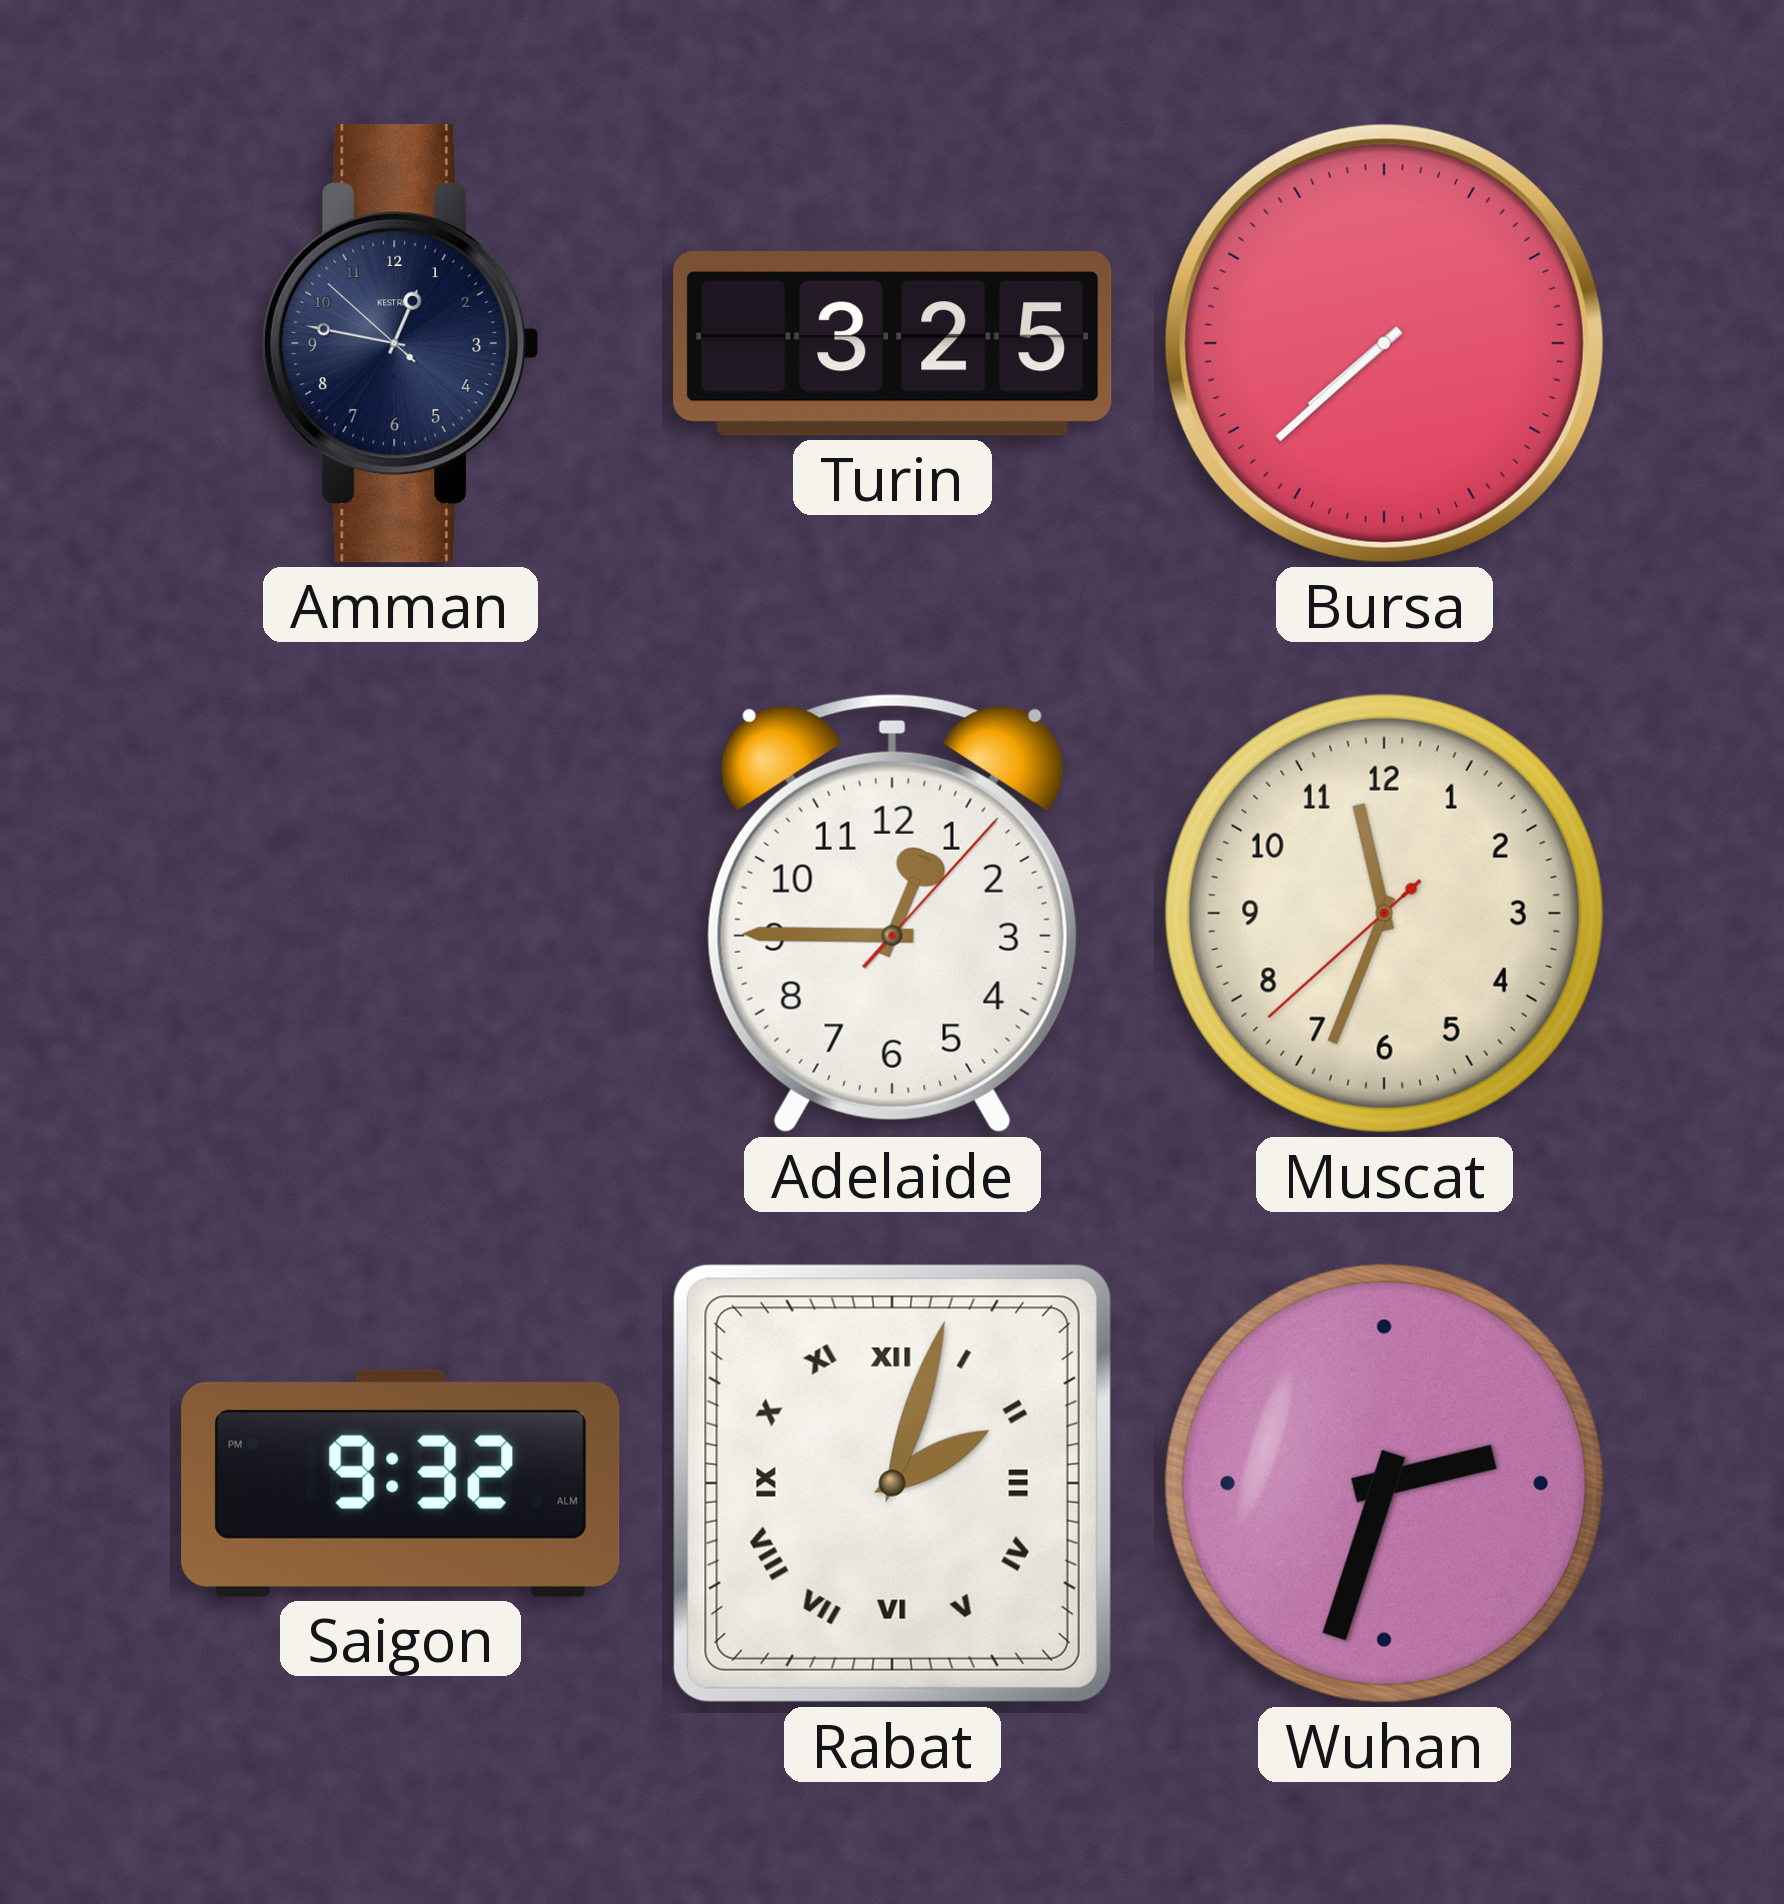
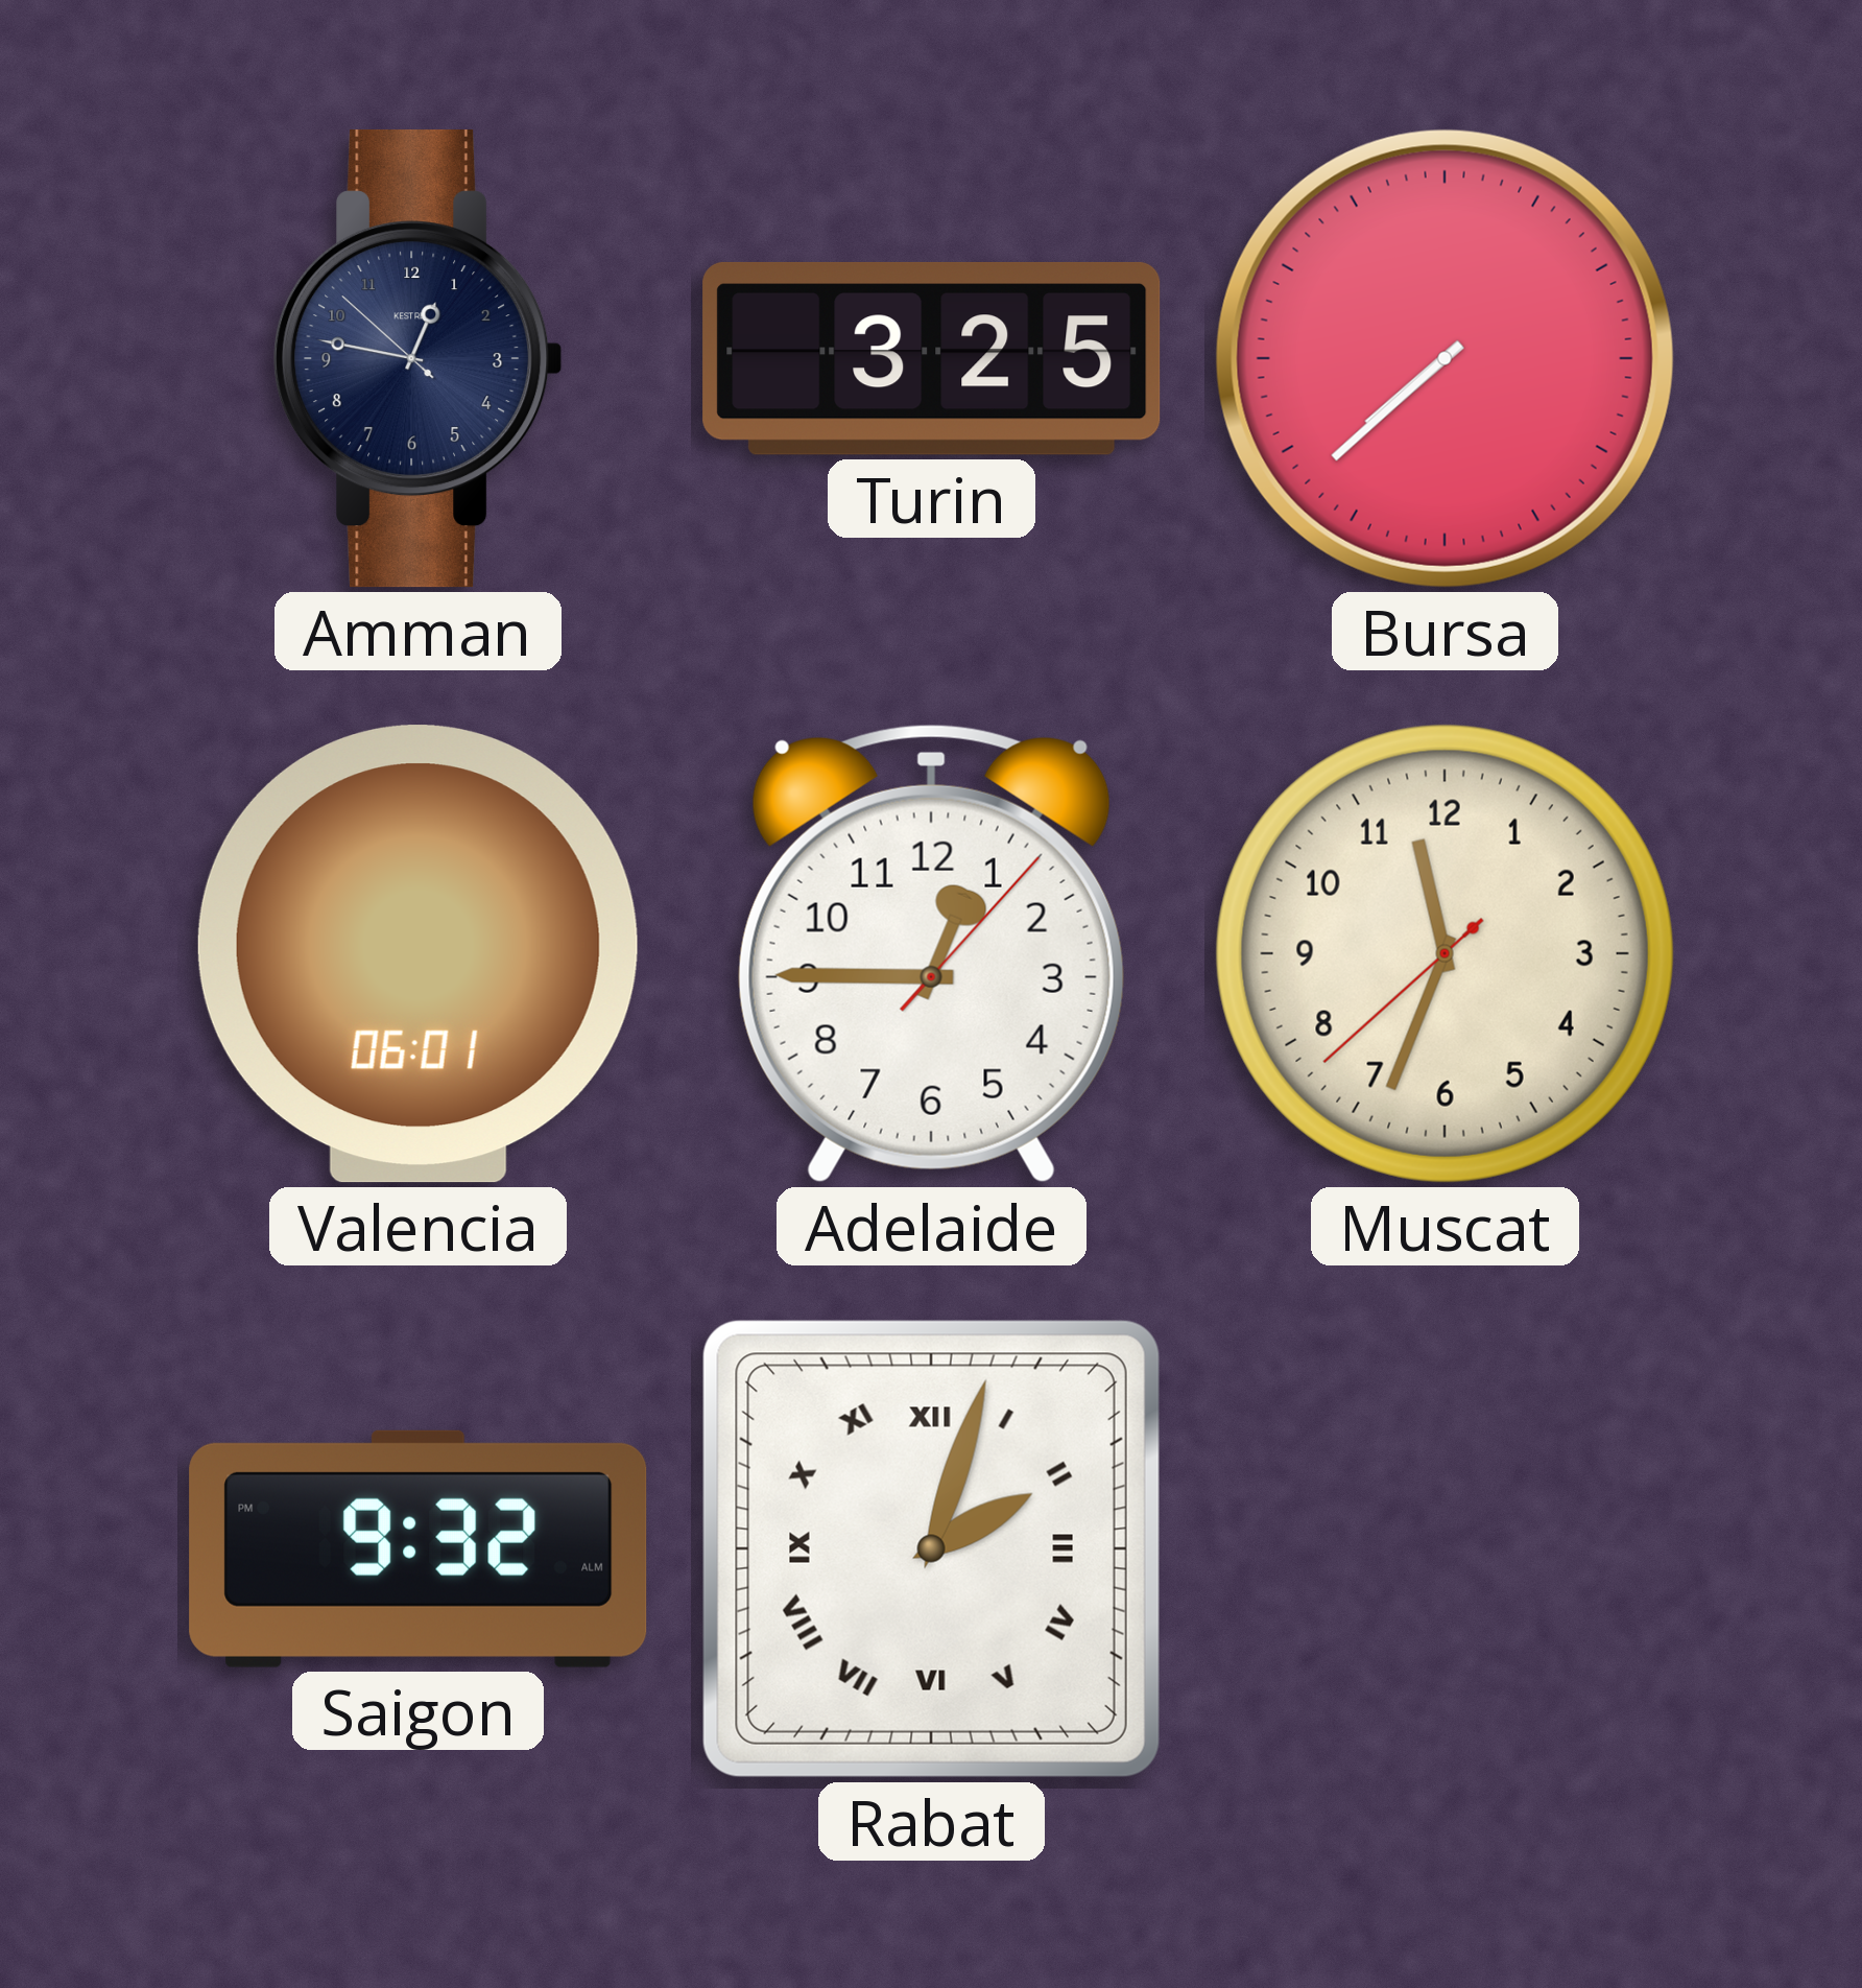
Valencia: none -> 06:01 (417, 954)
Wuhan: 2:33 -> none (1384, 1483)
